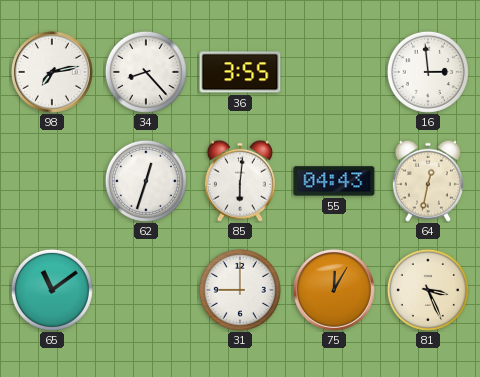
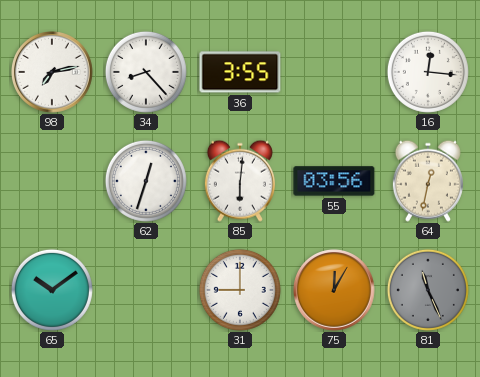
16: 2:59 -> 12:16 (428, 72)
55: 04:43 -> 03:56 (334, 181)
65: 11:09 -> 10:09 (52, 290)
81: 3:26 -> 11:26 (428, 290)
81 dial: cream -> grey (428, 290)
